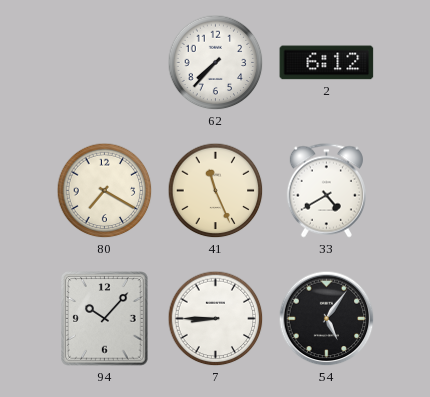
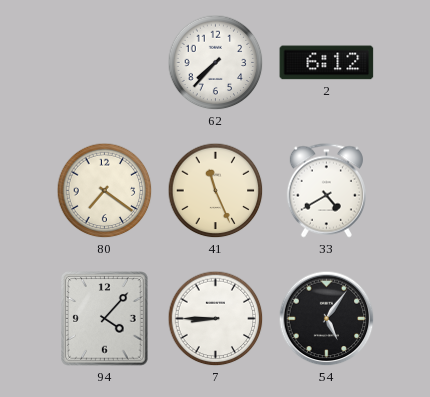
80: 7:20 -> 7:21 (105, 191)
94: 10:07 -> 4:07 (105, 319)
